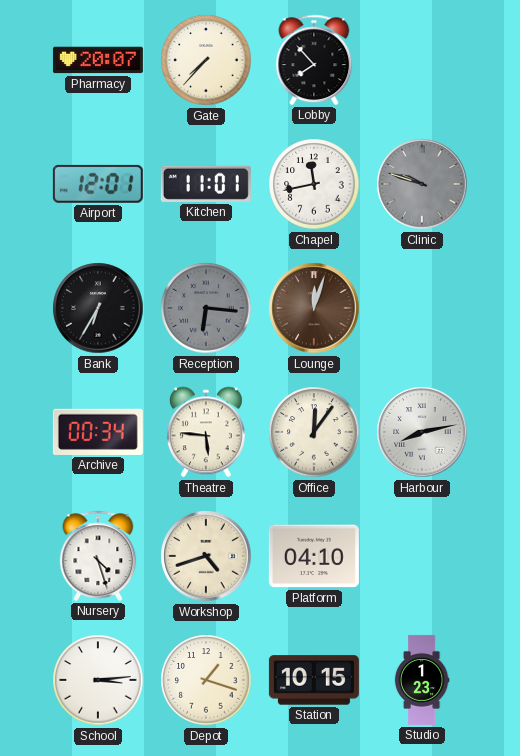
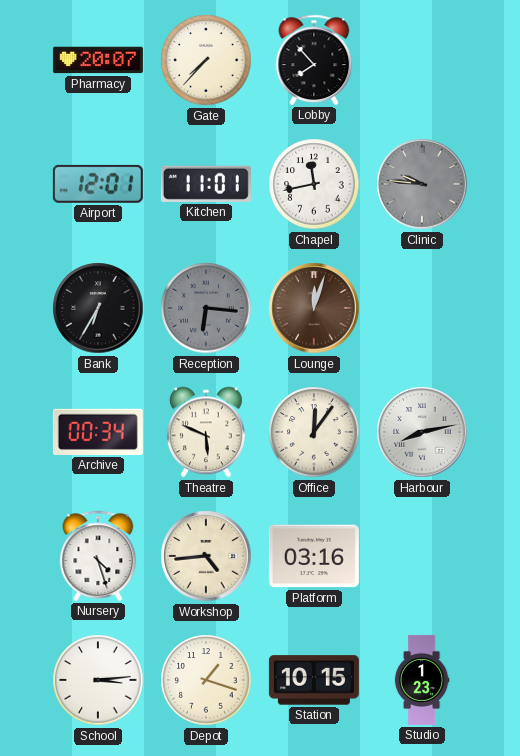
Clinic: 9:48 -> 9:46 (422, 184)
Theatre: 5:46 -> 5:49 (206, 432)
Workshop: 4:42 -> 4:44 (206, 556)
Platform: 04:10 -> 03:16 (314, 556)
